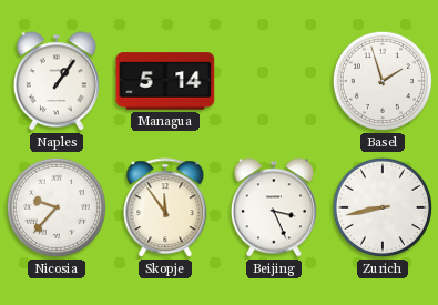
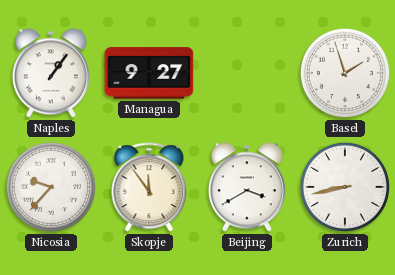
Managua: 5:14 -> 9:27 (149, 73)
Beijing: 3:26 -> 3:40 (247, 187)
